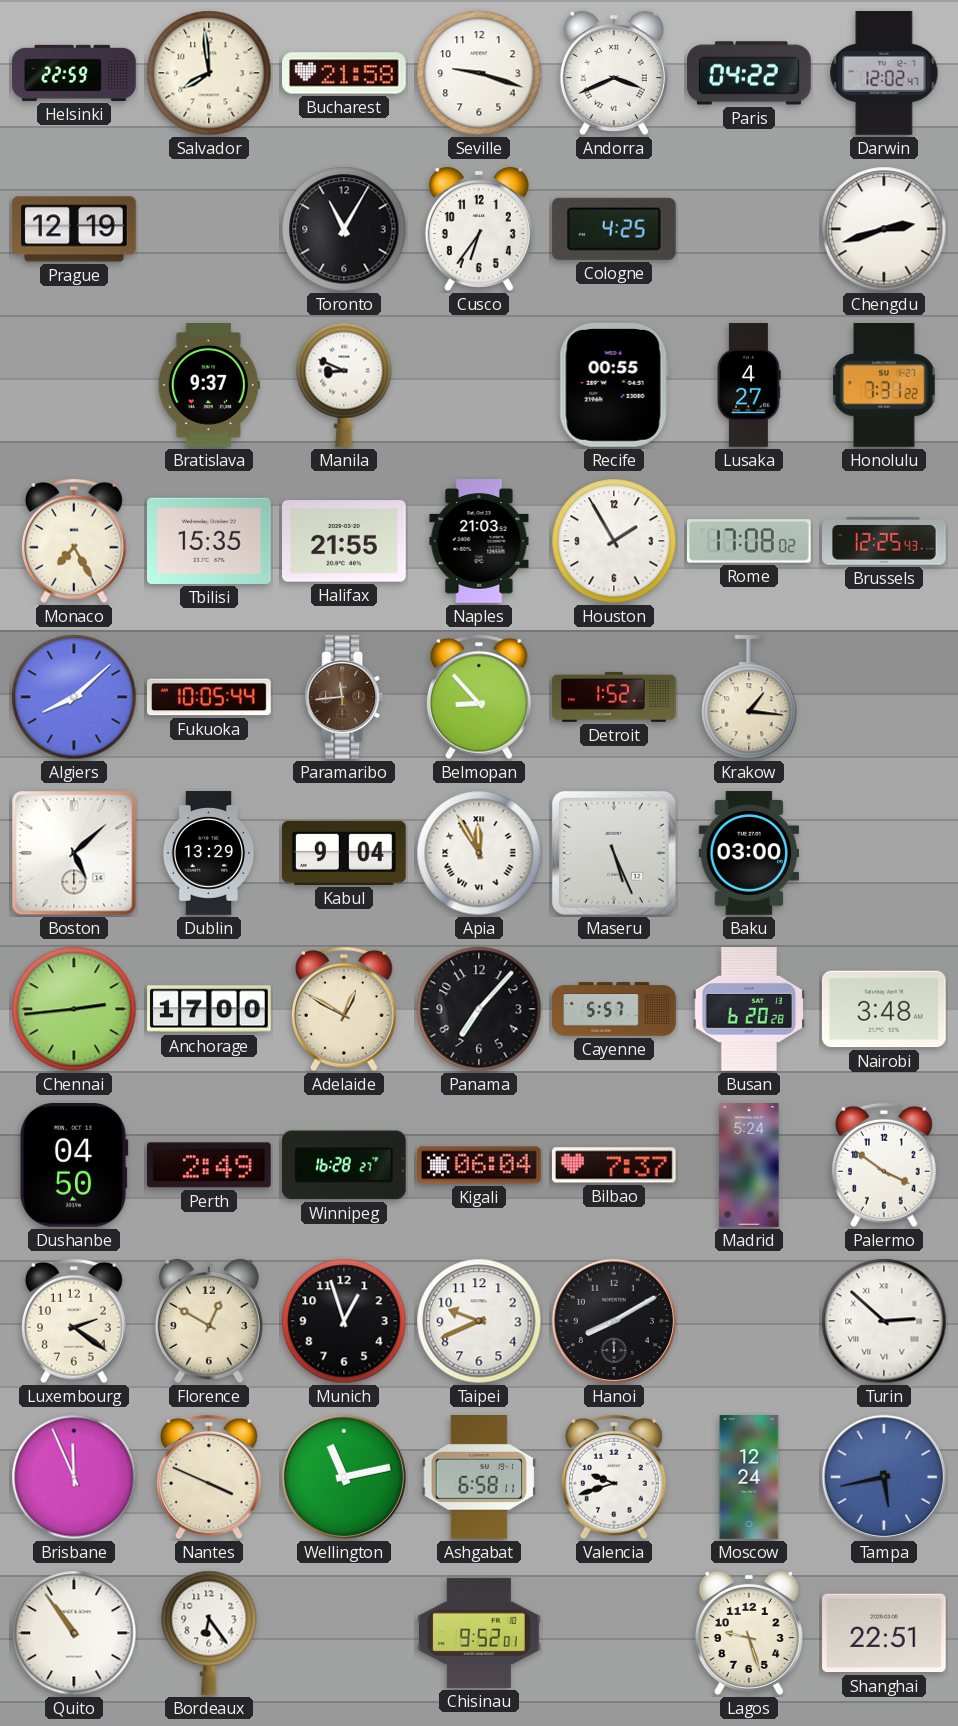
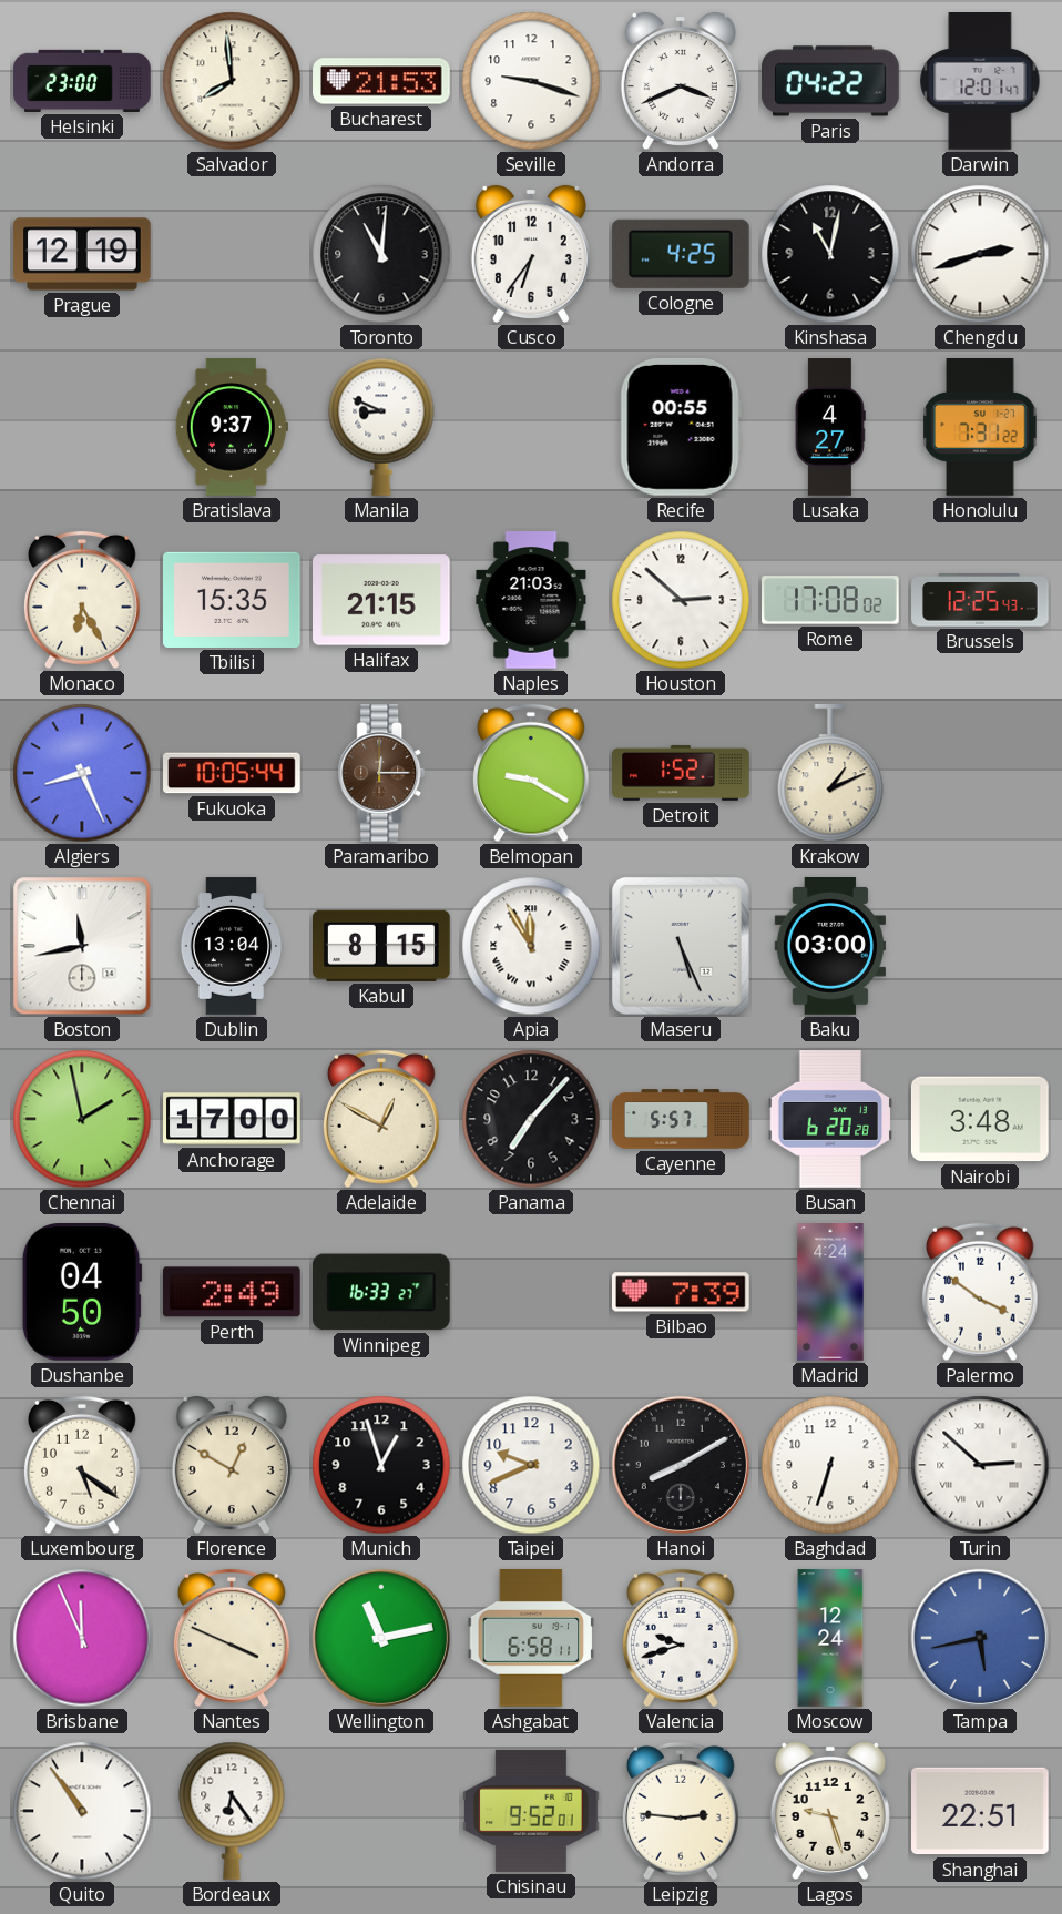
Helsinki: 22:59 -> 23:00 (82, 81)
Bucharest: 21:58 -> 21:53 (381, 81)
Darwin: 12:02 -> 12:01 (980, 82)
Toronto: 11:05 -> 11:01 (381, 254)
Kinshasa: none -> 11:02 (830, 254)
Monaco: 7:25 -> 6:25 (83, 600)
Halifax: 21:55 -> 21:15 (382, 600)
Houston: 1:55 -> 2:52 (681, 600)
Algiers: 8:08 -> 8:26 (82, 773)
Paramaribo: 11:44 -> 12:15 (381, 774)
Belmopan: 8:53 -> 9:20 (532, 773)
Krakow: 1:16 -> 1:11 (830, 774)
Boston: 5:08 -> 11:43 (82, 946)
Dublin: 13:29 -> 13:04 (232, 946)
Kabul: 9:04 -> 8:15 (382, 946)
Chennai: 2:44 -> 1:58 (82, 1119)
Winnipeg: 16:28 -> 16:33 (381, 1292)
Kigali: 06:04 -> none (480, 1165)
Bilbao: 7:37 -> 7:39 (682, 1292)
Madrid: 5:24 -> 4:24 (830, 1292)
Luxembourg: 2:21 -> 5:21 (83, 1465)
Baghdad: none -> 6:33 (830, 1465)
Leipzig: none -> 2:46 (682, 1811)
